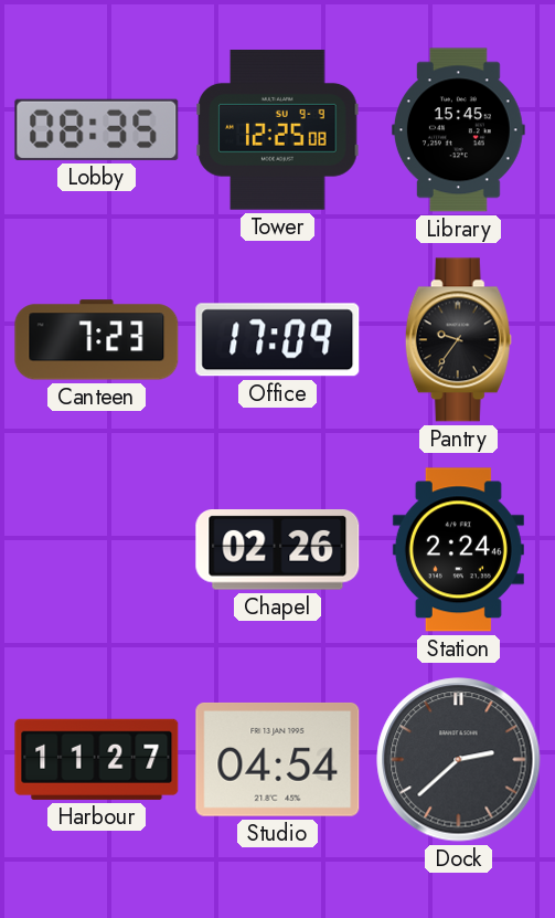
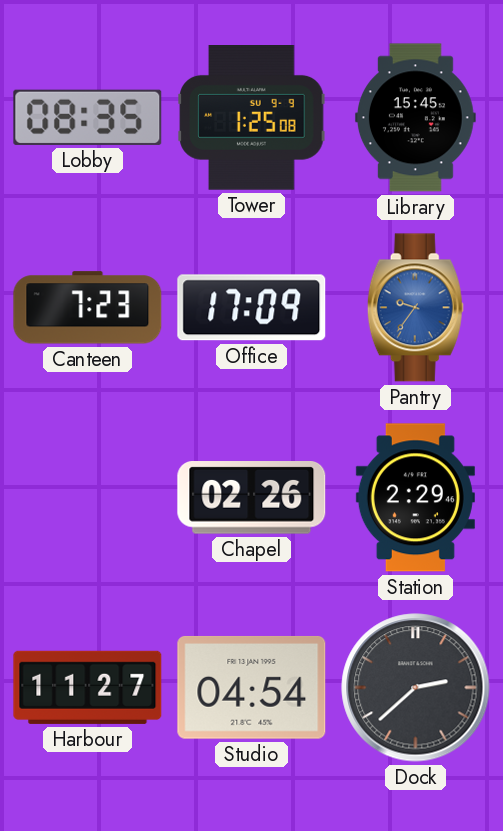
Tower: 12:25 -> 1:25 (252, 118)
Pantry dial: black -> blue (415, 308)
Station: 2:24 -> 2:29 (415, 498)
